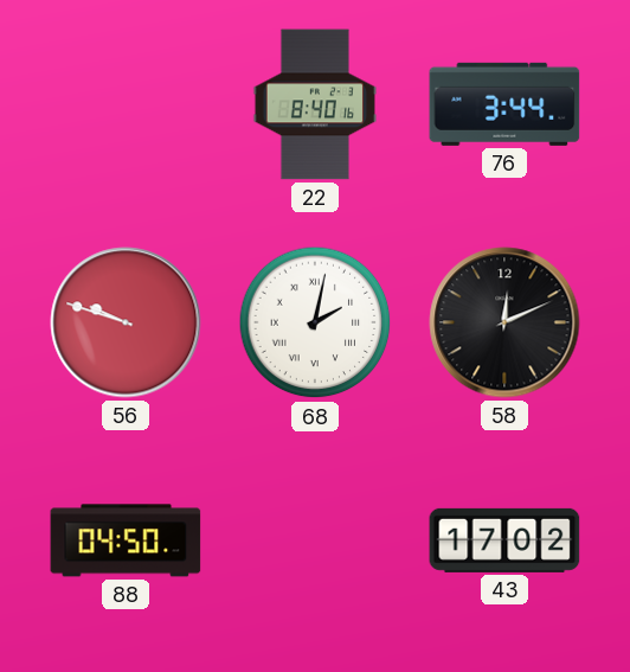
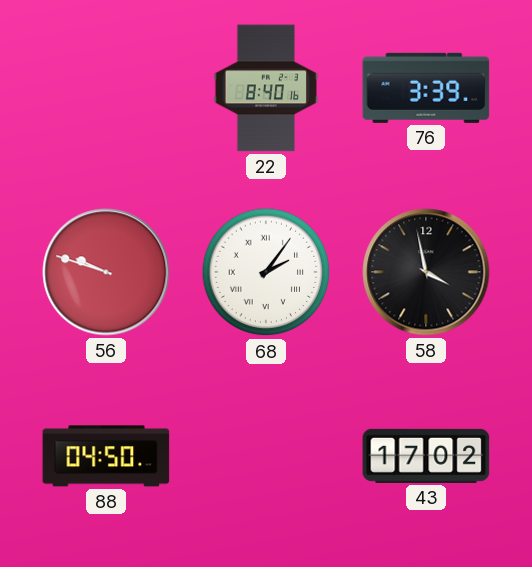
76: 3:44 -> 3:39 (426, 88)
68: 2:02 -> 2:06 (266, 272)
58: 12:11 -> 3:58 (426, 272)
